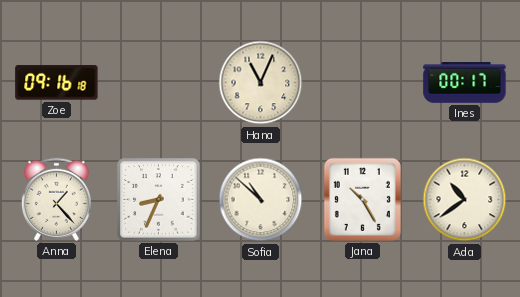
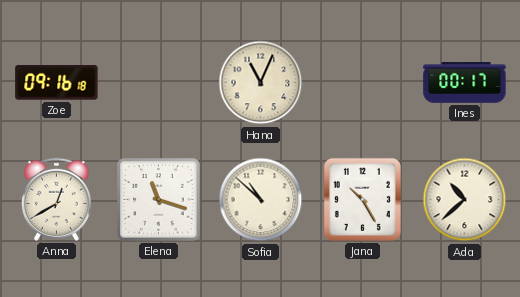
Anna: 1:23 -> 12:40 (56, 199)
Elena: 8:34 -> 11:18 (159, 200)
Ada: 10:39 -> 10:38 (465, 200)
